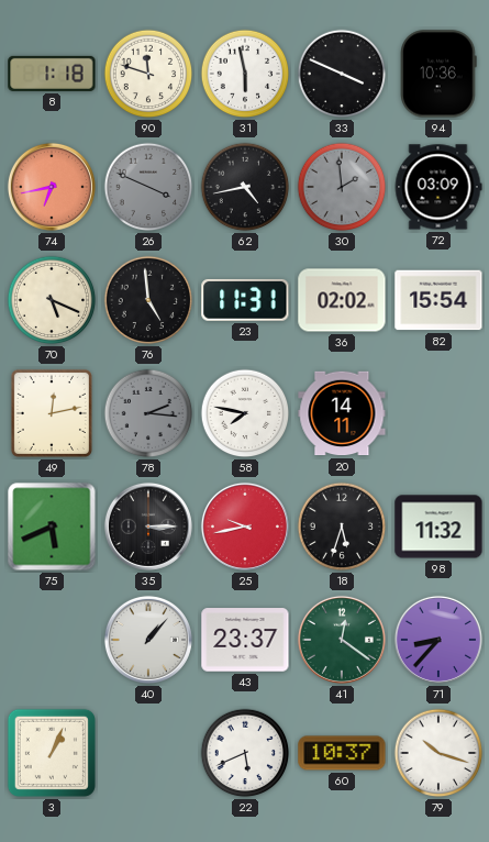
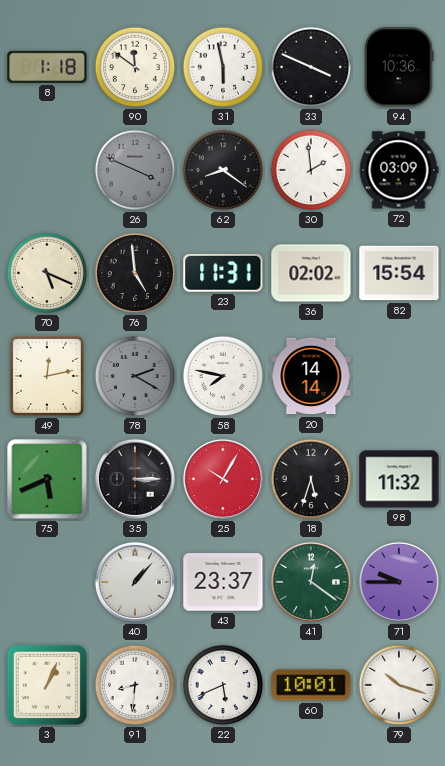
90: 11:48 -> 11:51 (135, 67)
74: 6:43 -> none (52, 187)
62: 4:43 -> 8:21 (223, 170)
30 dial: grey -> white (311, 170)
78: 2:16 -> 2:20 (135, 376)
20: 14:11 -> 14:14 (311, 376)
25: 9:43 -> 10:05 (223, 479)
71: 8:37 -> 9:45 (399, 582)
91: none -> 8:31 (135, 685)
60: 10:37 -> 10:01 (311, 685)
